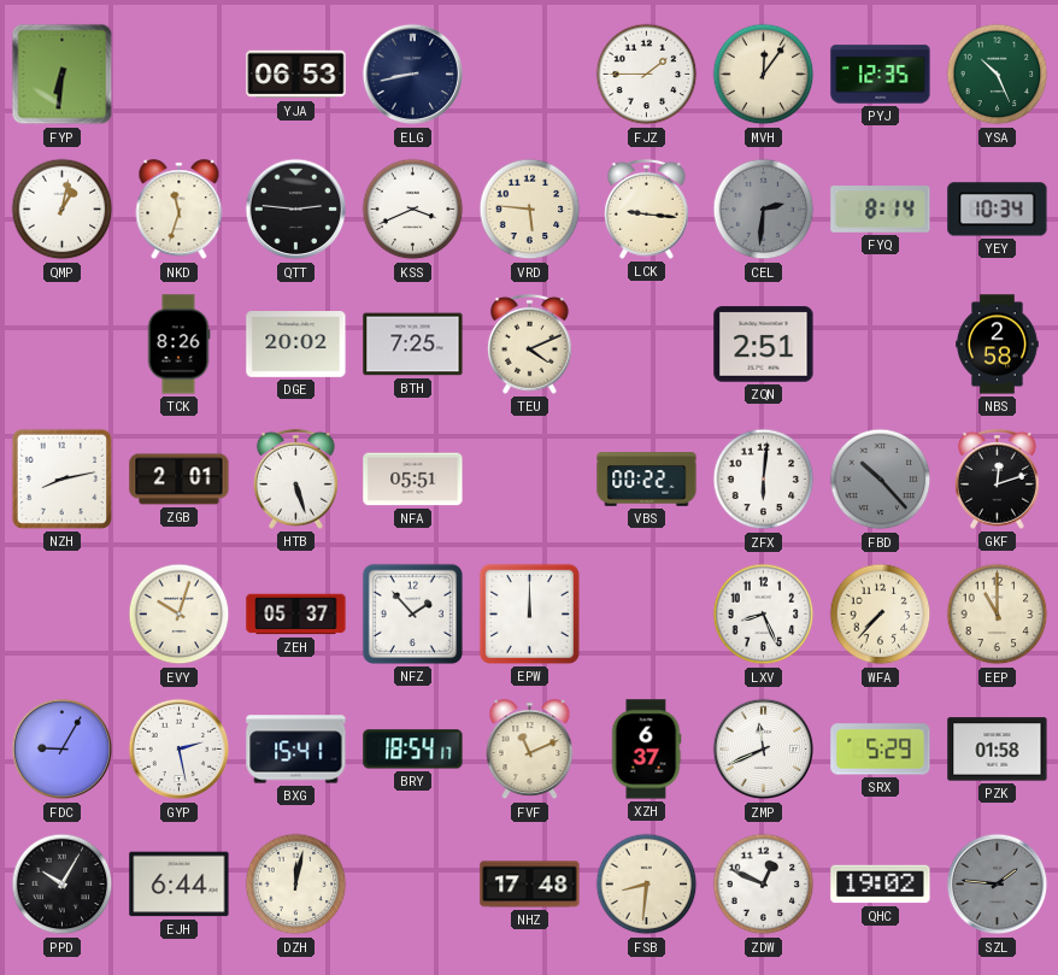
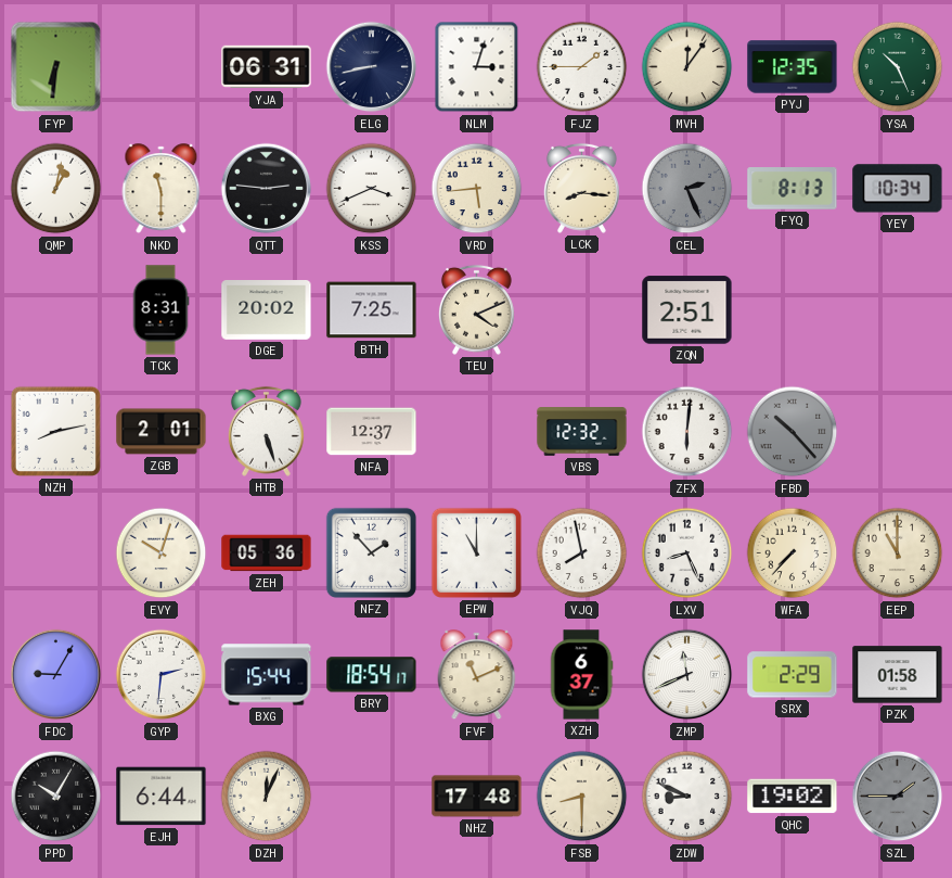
YJA: 06:53 -> 06:31 (267, 67)
NLM: none -> 3:03 (477, 67)
NKD: 11:33 -> 11:30 (162, 189)
VRD: 5:46 -> 5:44 (477, 189)
LCK: 9:16 -> 8:16 (581, 188)
CEL: 2:31 -> 2:26 (687, 189)
FYQ: 8:14 -> 8:13 (793, 189)
TCK: 8:26 -> 8:31 (160, 310)
NBS: 2:58 -> none (998, 345)
NFA: 05:51 -> 12:37 (372, 432)
VBS: 00:22 -> 12:32 (582, 432)
GKF: 12:12 -> none (997, 478)
ZEH: 05:37 -> 05:36 (267, 553)
EPW: 12:00 -> 11:00 (476, 552)
VJQ: none -> 7:58 (582, 553)
GYP: 2:28 -> 2:31 (162, 675)
BXG: 15:41 -> 15:44 (267, 675)
SRX: 5:29 -> 2:29 (793, 675)
DZH: 12:02 -> 12:04 (267, 797)
FSB: 8:31 -> 8:30 (582, 797)
ZDW: 12:49 -> 8:49 (687, 797)
SZL: 1:46 -> 1:45 (898, 797)
